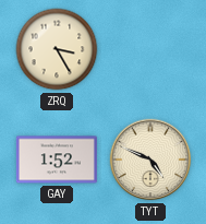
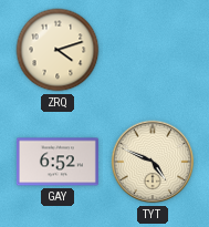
ZRQ: 3:25 -> 4:12 (58, 50)
GAY: 1:52 -> 6:52 (58, 162)
